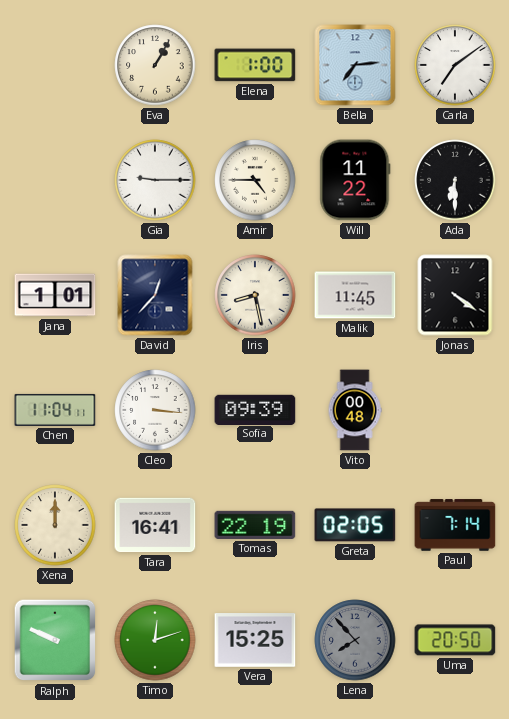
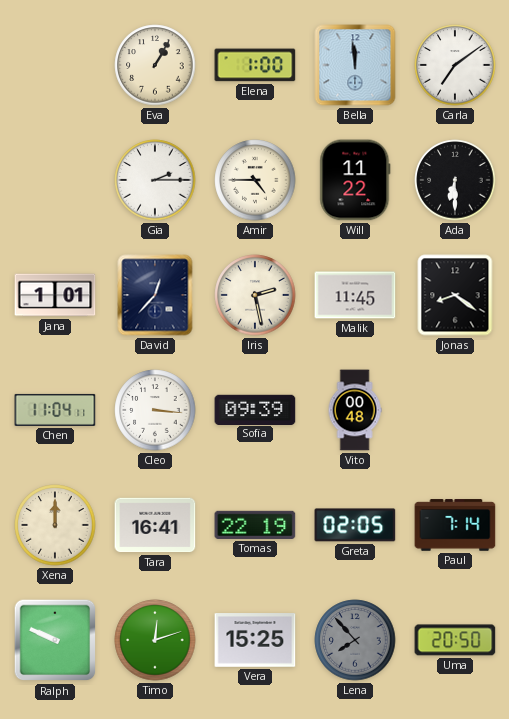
Bella: 7:14 -> 11:59 (355, 65)
Gia: 9:15 -> 2:15 (155, 180)
Iris: 8:28 -> 2:28 (255, 295)
Jonas: 4:21 -> 8:21 (455, 295)
